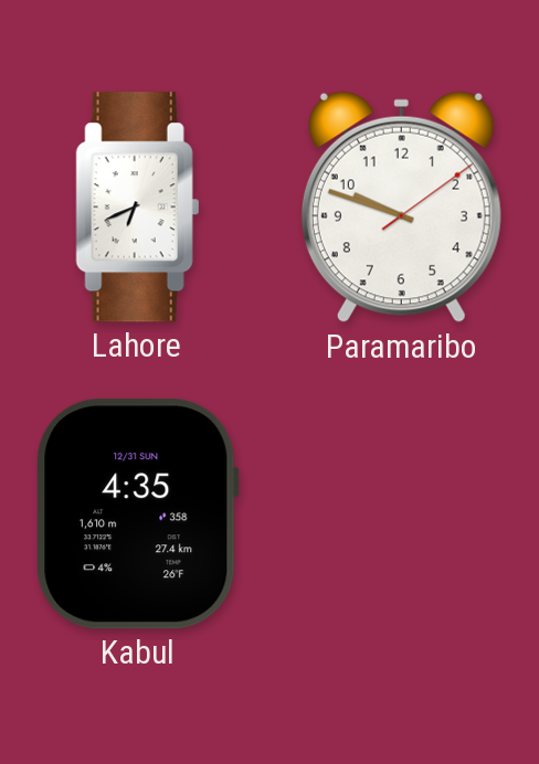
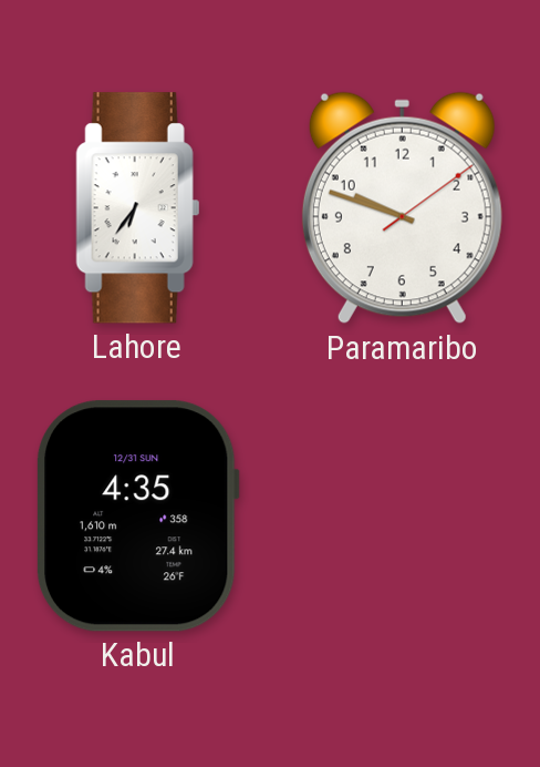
Lahore: 6:41 -> 6:36 (138, 208)
